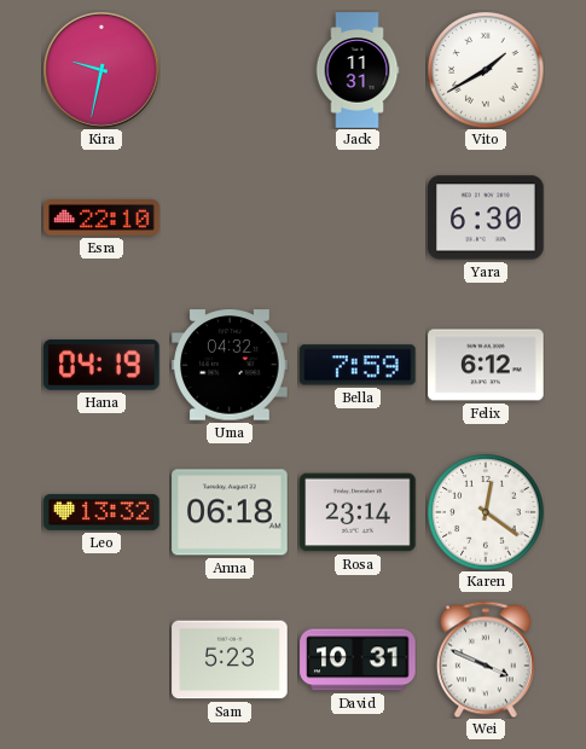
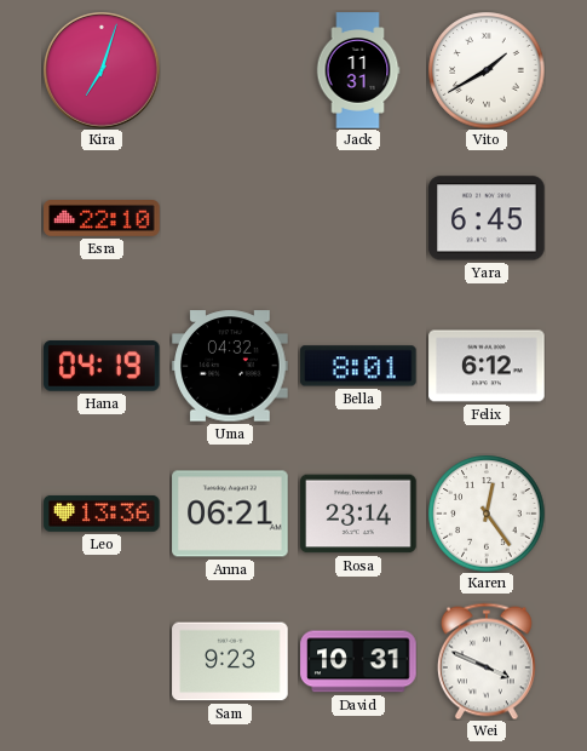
Kira: 9:32 -> 7:03 (103, 71)
Yara: 6:30 -> 6:45 (487, 218)
Bella: 7:59 -> 8:01 (358, 366)
Leo: 13:32 -> 13:36 (102, 514)
Anna: 06:18 -> 06:21 (230, 514)
Karen: 12:21 -> 12:24 (487, 514)
Sam: 5:23 -> 9:23 (230, 661)
